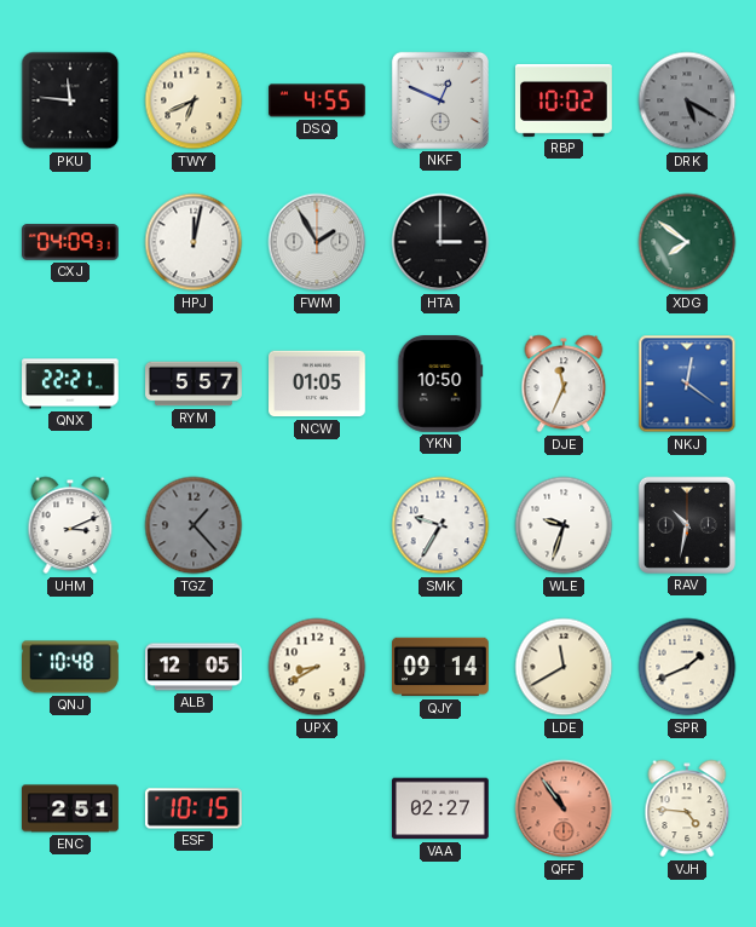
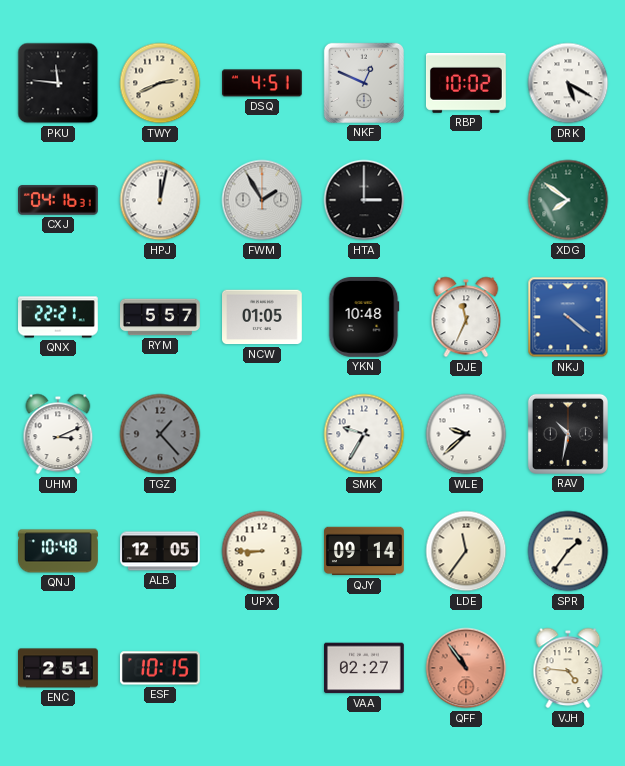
TWY: 6:41 -> 2:41 (160, 83)
DSQ: 4:55 -> 4:51 (263, 83)
DRK dial: grey -> white (568, 83)
CXJ: 04:09 -> 04:16 (59, 200)
YKN: 10:50 -> 10:48 (364, 318)
NKJ: 12:21 -> 4:21 (568, 317)
WLE: 9:33 -> 9:38 (466, 434)
UPX: 8:40 -> 8:45 (262, 551)
LDE: 11:40 -> 11:36 (466, 551)
SPR: 1:41 -> 1:36 (568, 551)
